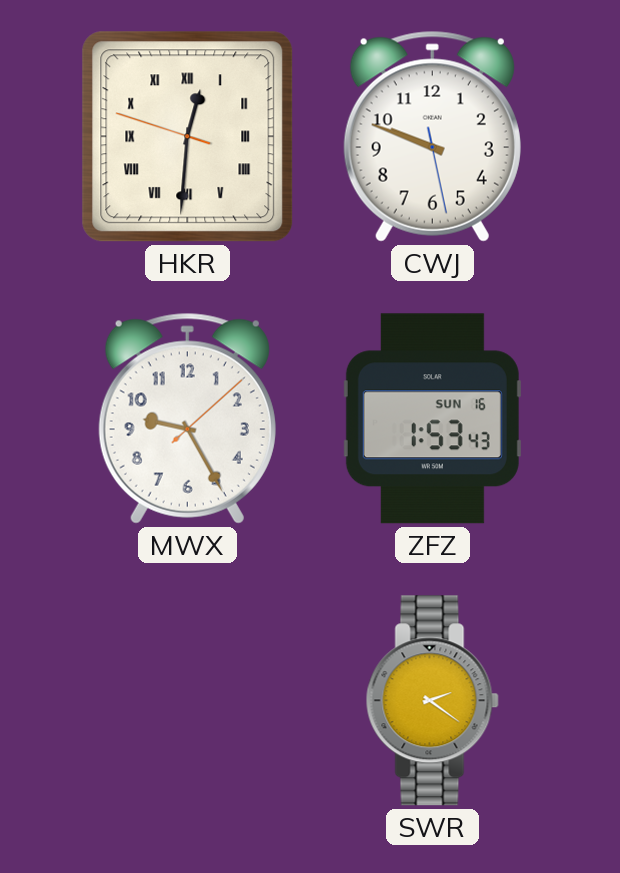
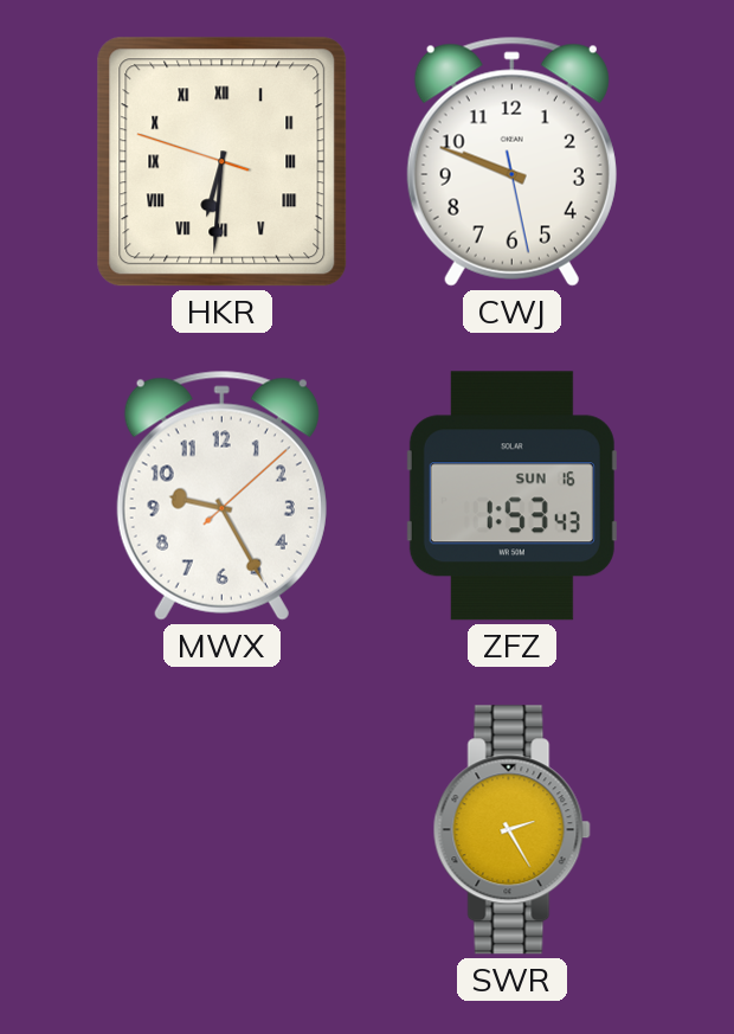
HKR: 12:30 -> 6:30 (223, 162)
SWR: 2:21 -> 2:25 (511, 830)
